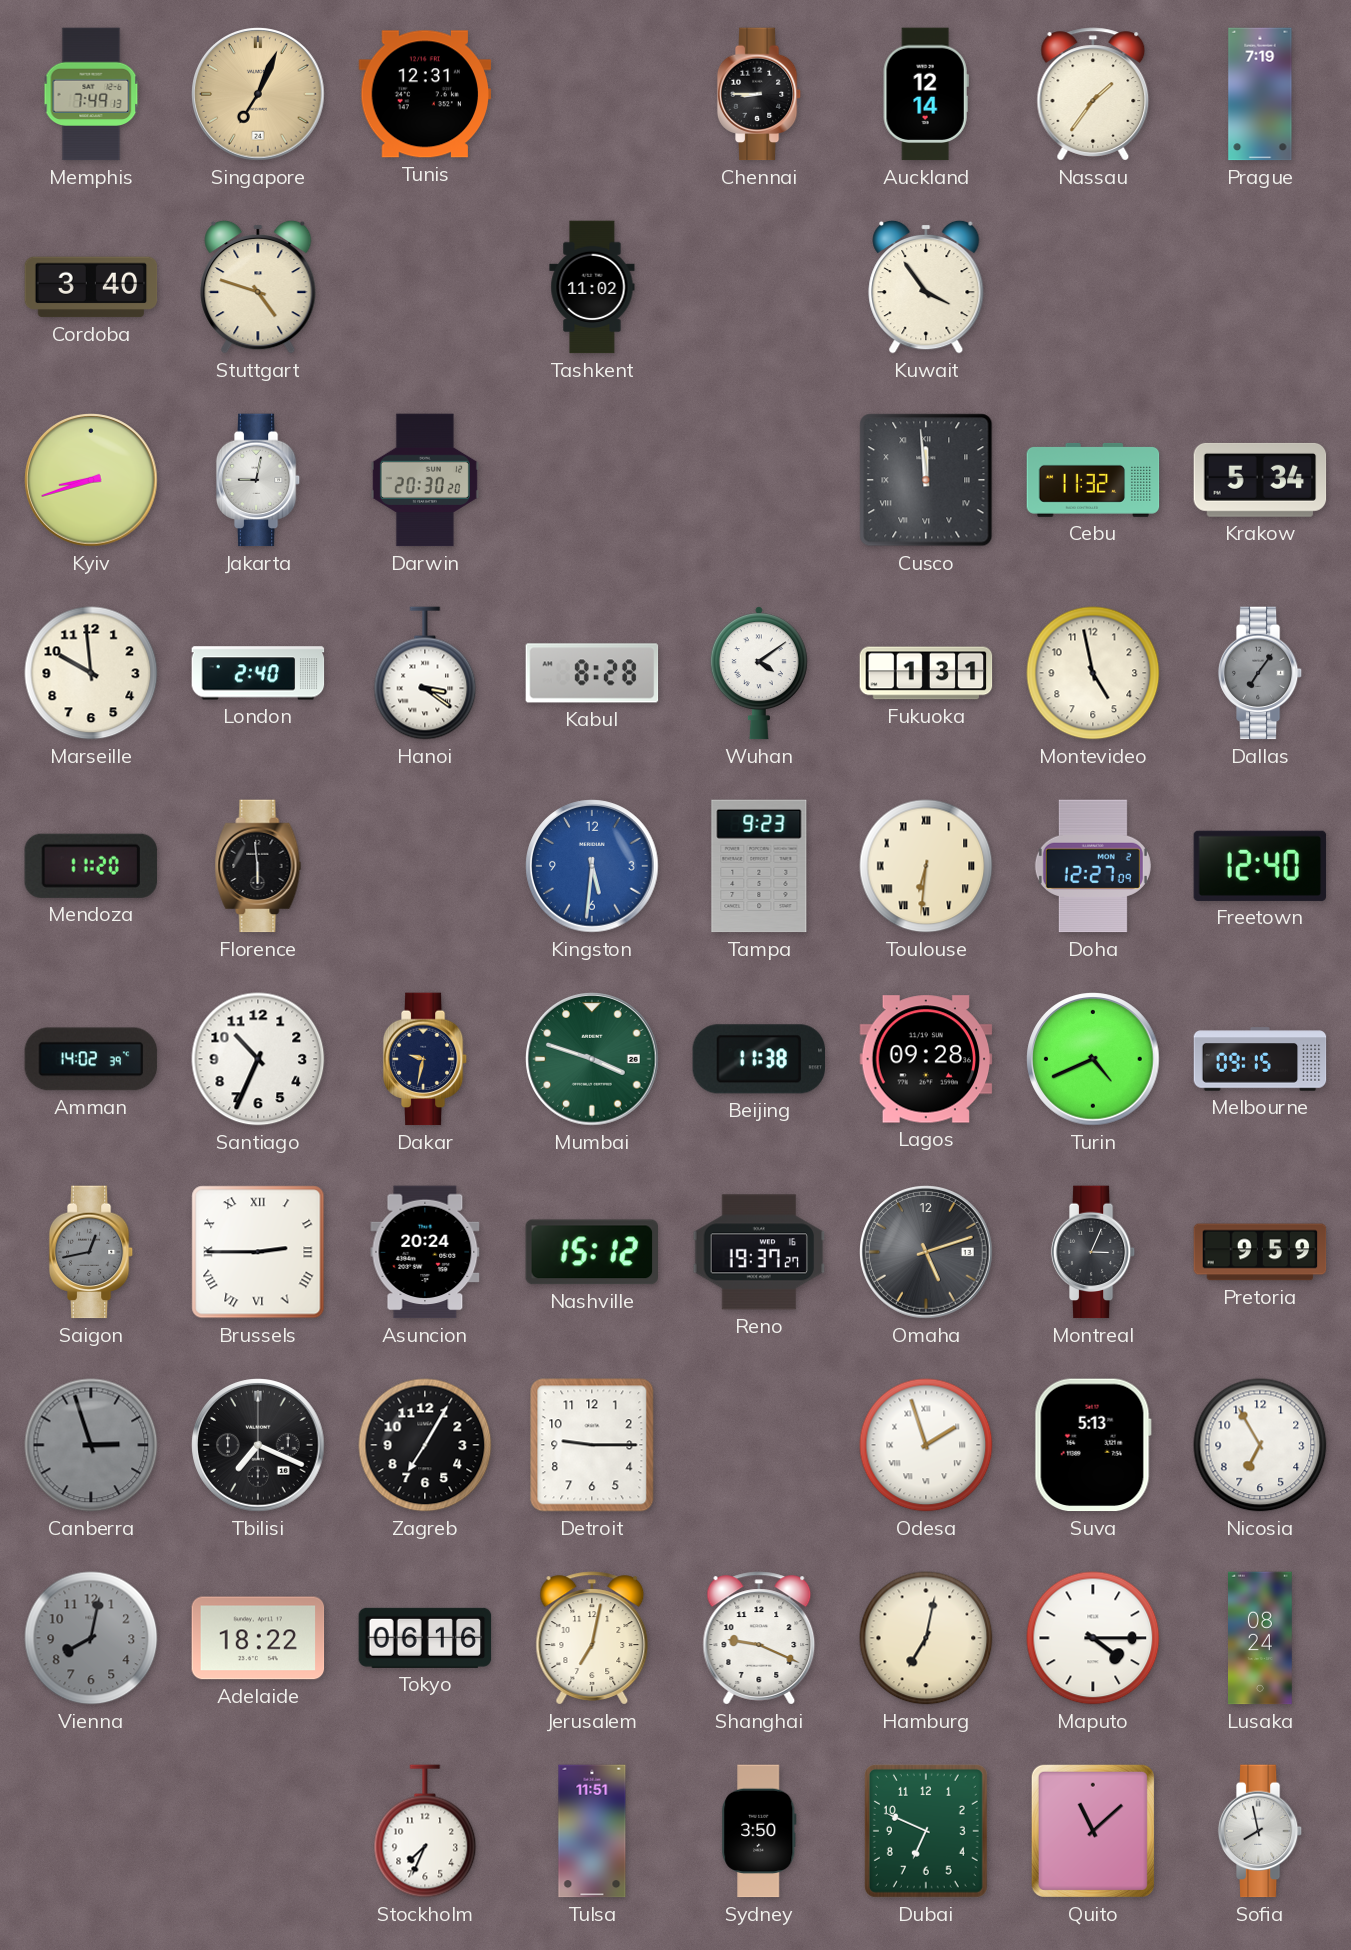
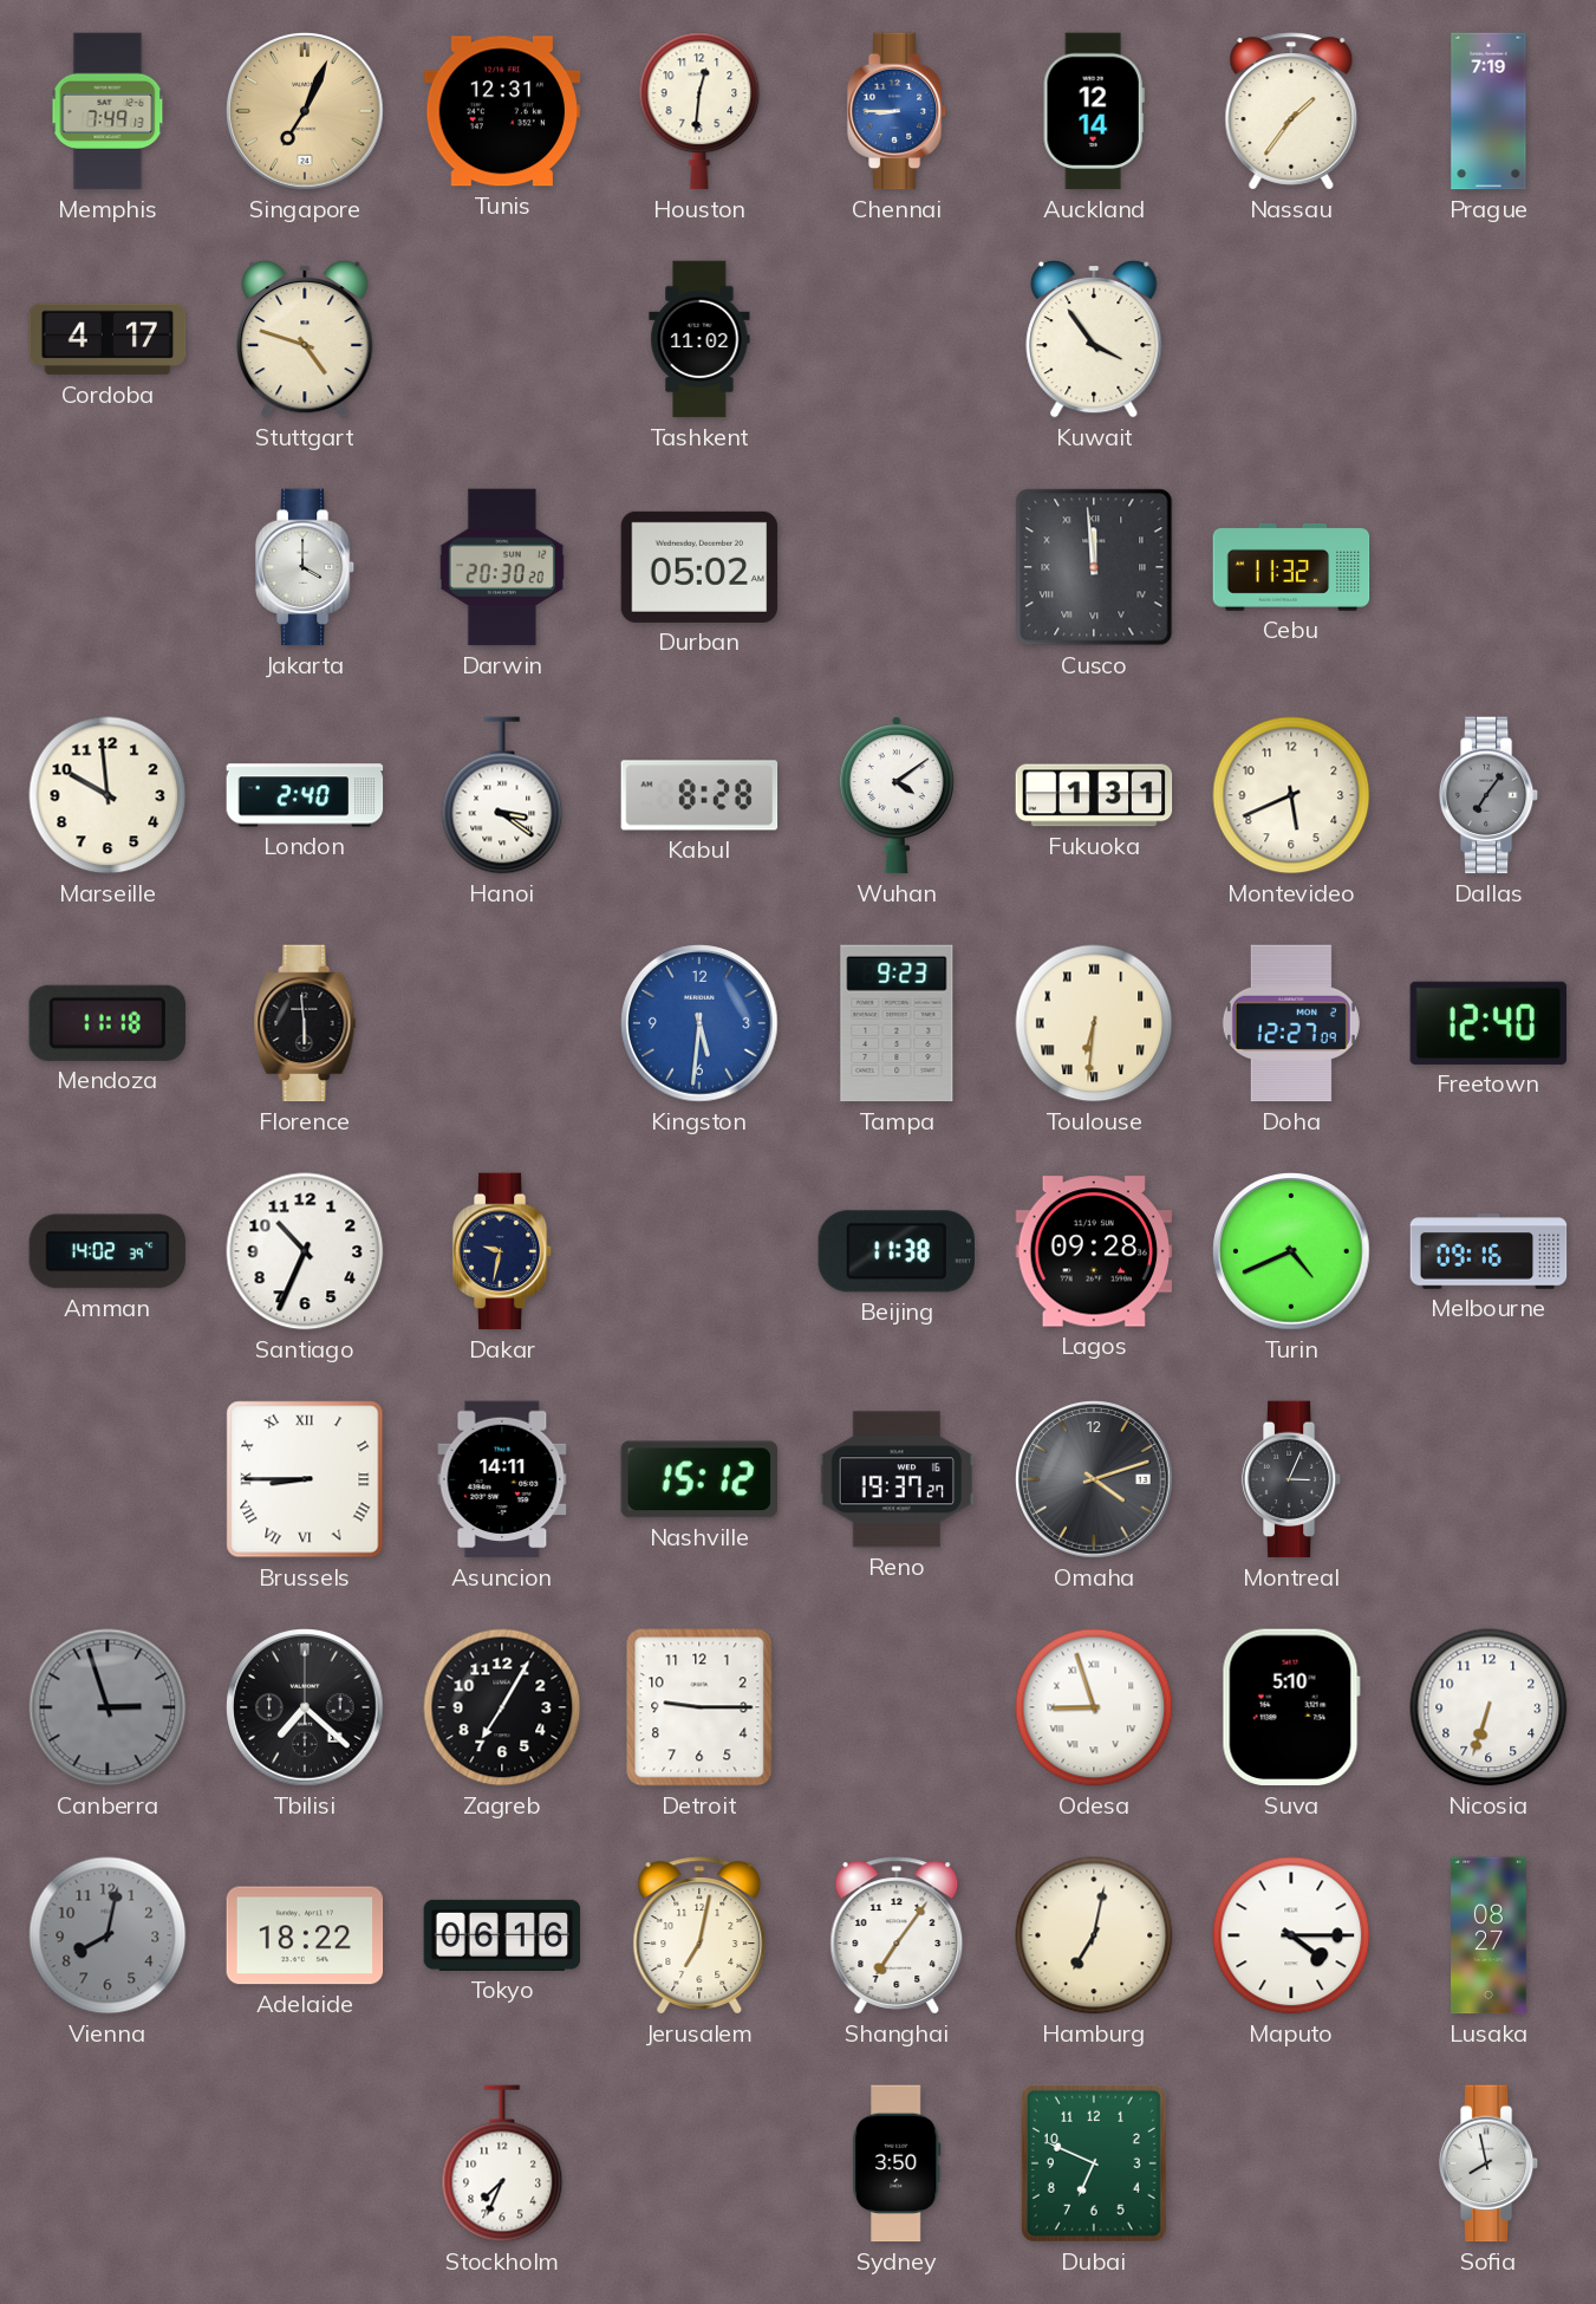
Houston: none -> 12:31 (699, 111)
Chennai dial: black -> blue (897, 111)
Cordoba: 3:40 -> 4:17 (108, 339)
Kyiv: 8:42 -> none (91, 480)
Jakarta: 9:02 -> 4:00 (305, 567)
Durban: none -> 05:02 (699, 567)
Krakow: 5:34 -> none (1260, 480)
Montevideo: 4:58 -> 5:41 (1291, 795)
Mendoza: 11:20 -> 11:18 (108, 1023)
Mumbai: 3:48 -> none (592, 1059)
Melbourne: 09:15 -> 09:16 (1488, 1251)
Saigon: 12:43 -> none (91, 1252)
Brussels: 2:45 -> 8:45 (305, 1479)
Asuncion: 20:24 -> 14:11 (502, 1479)
Omaha: 5:12 -> 4:12 (1094, 1479)
Pretoria: 9:59 -> none (1260, 1252)
Tbilisi: 7:19 -> 7:22 (305, 1707)
Odesa: 1:57 -> 8:57 (1094, 1707)
Suva: 5:13 -> 5:10 (1291, 1707)
Nicosia: 6:55 -> 6:33 (1488, 1707)
Shanghai: 9:19 -> 7:06 (897, 1935)
Lusaka: 08:24 -> 08:27 (1490, 1935)
Tulsa: 11:51 -> none (592, 1831)
Quito: 11:08 -> none (1093, 1831)
